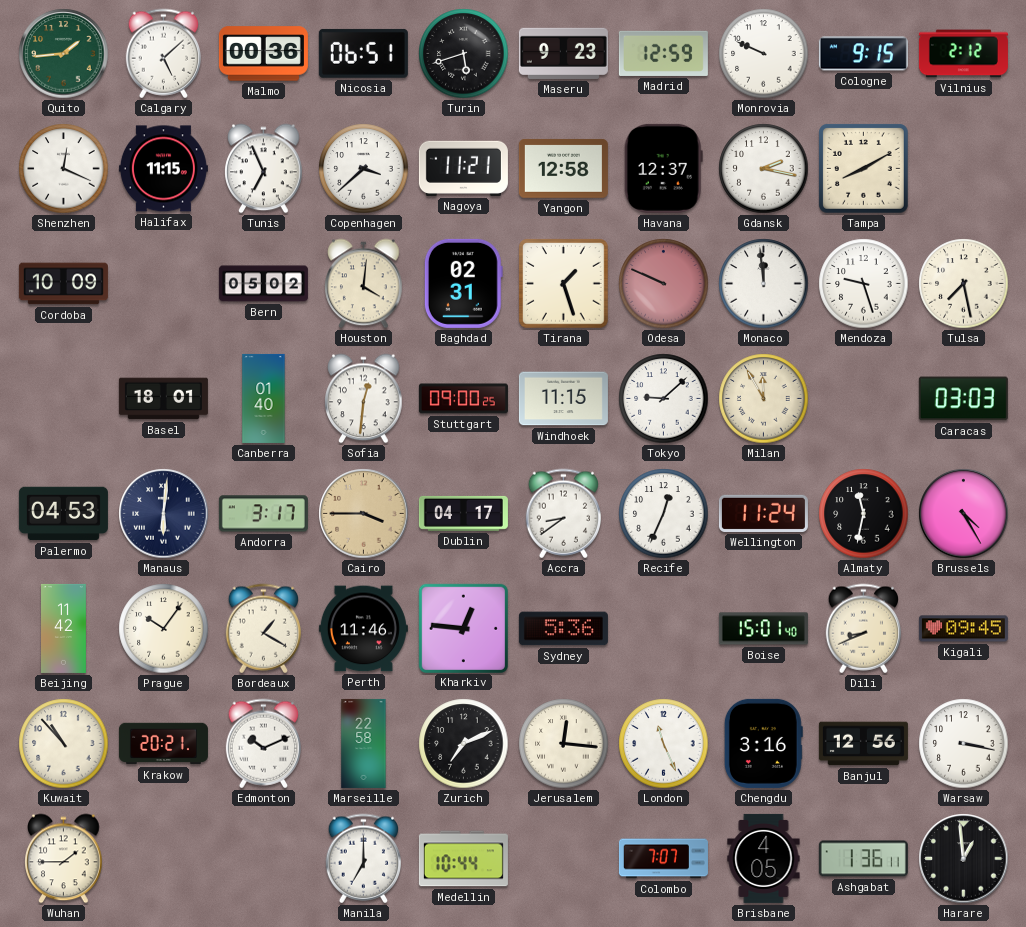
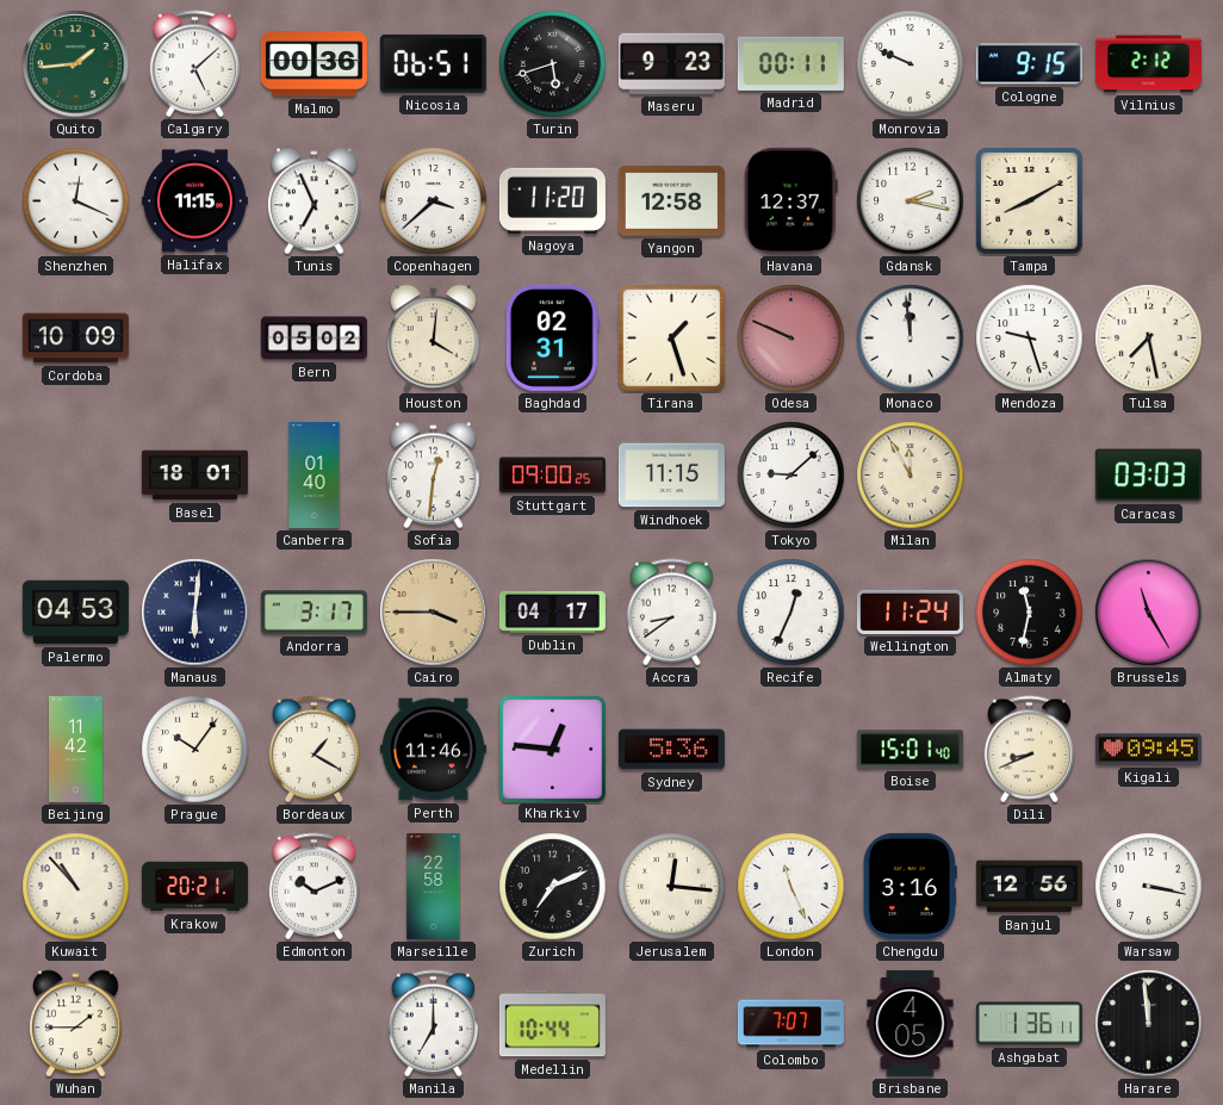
Madrid: 12:59 -> 00:11 (790, 63)
Nagoya: 11:21 -> 11:20 (552, 200)
Brussels: 4:25 -> 11:25 (1149, 613)
Harare: 12:59 -> 11:59 (1149, 1024)
